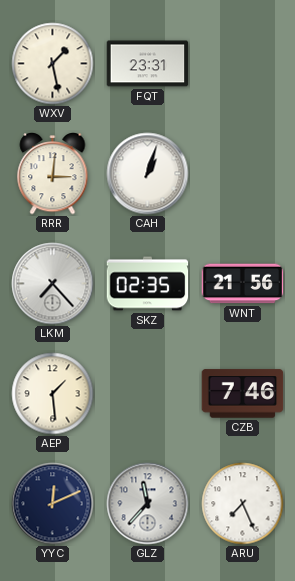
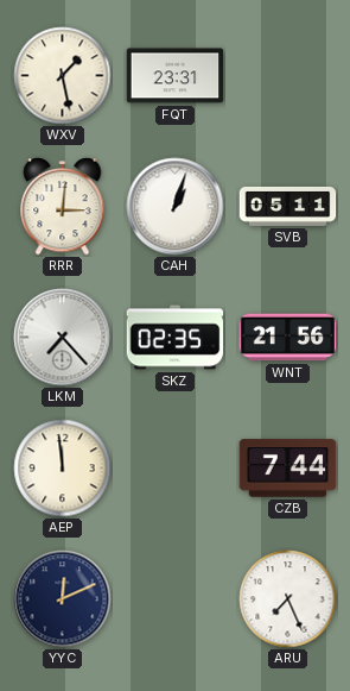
SVB: none -> 05:11 (288, 206)
AEP: 1:29 -> 11:59 (63, 469)
CZB: 7:46 -> 7:44 (288, 469)
GLZ: 11:37 -> none (148, 504)
